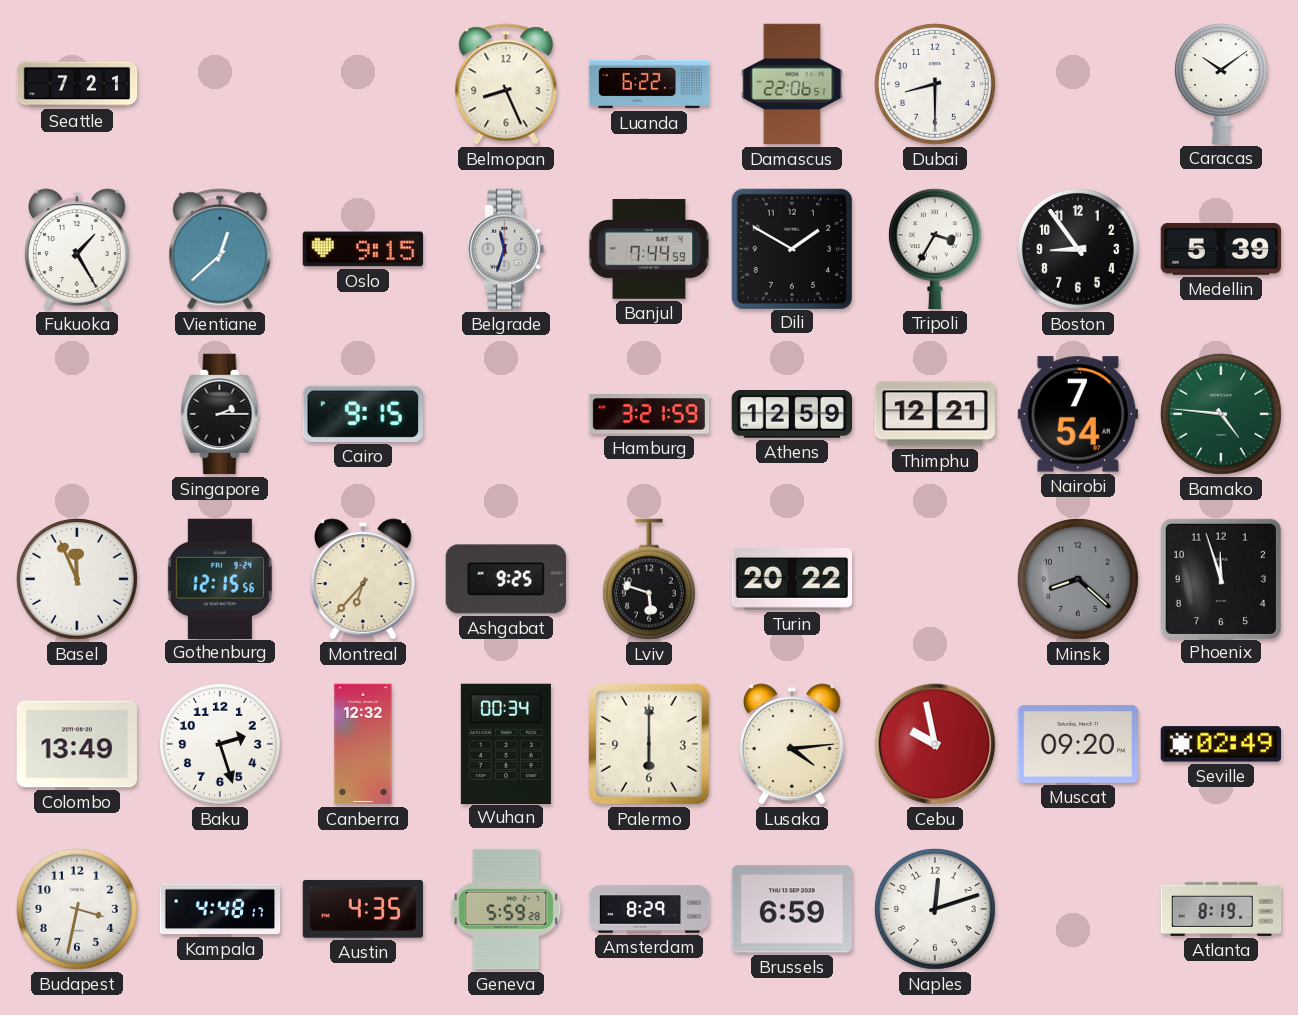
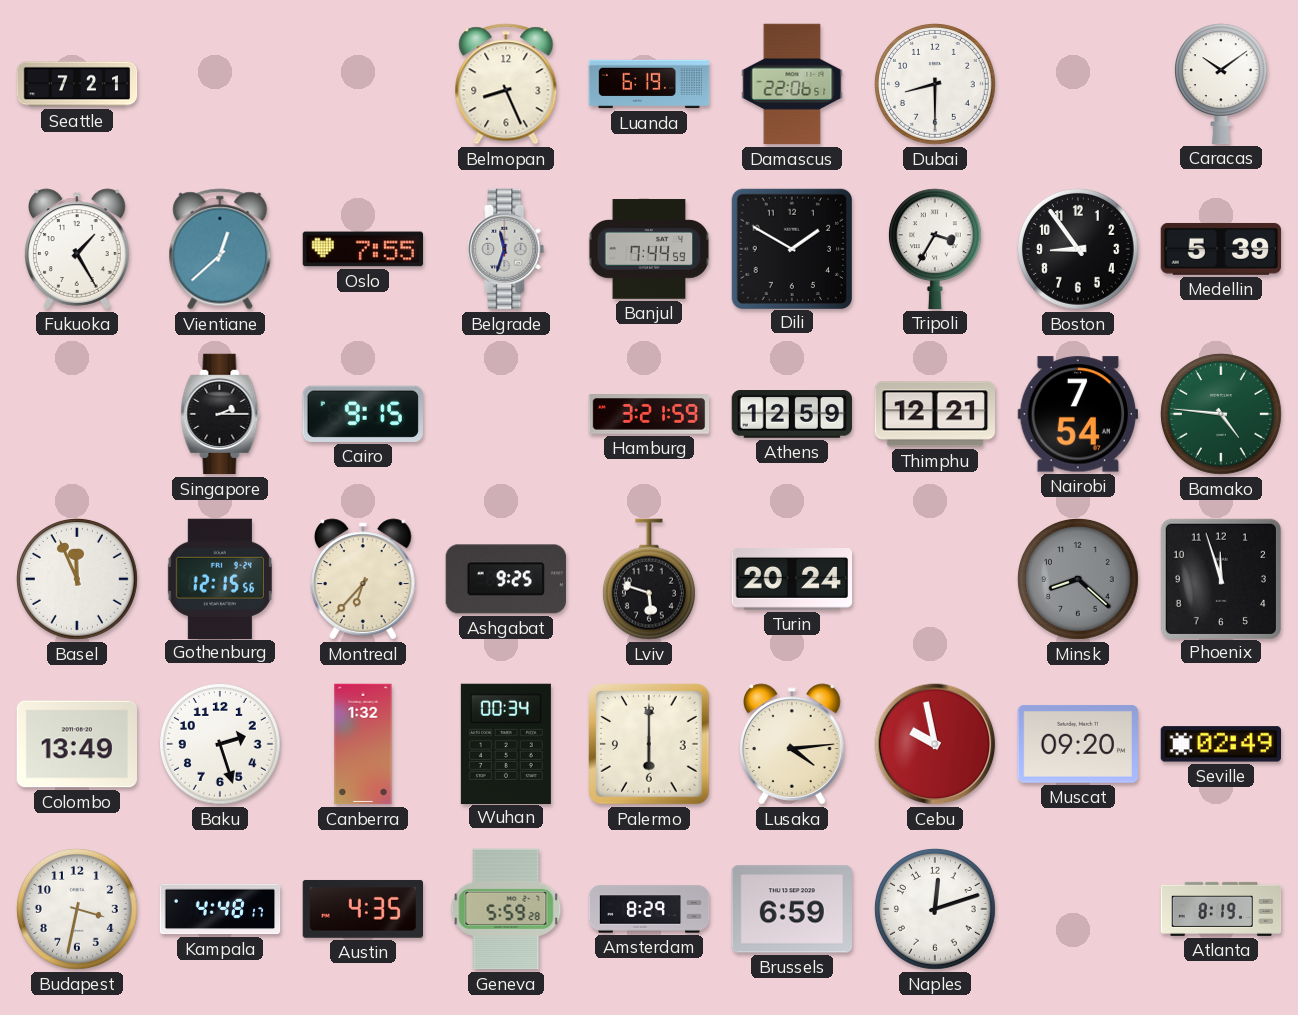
Luanda: 6:22 -> 6:19 (649, 84)
Oslo: 9:15 -> 7:55 (363, 249)
Turin: 20:22 -> 20:24 (792, 580)
Canberra: 12:32 -> 1:32 (363, 744)
